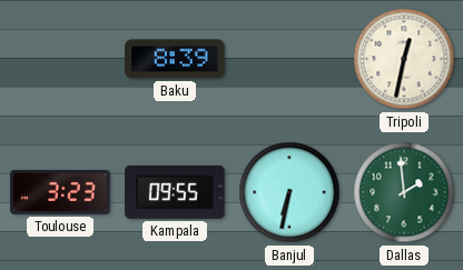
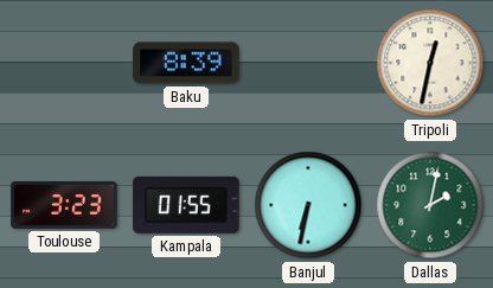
Kampala: 09:55 -> 01:55 (186, 205)
Dallas: 1:59 -> 2:02 (430, 205)
